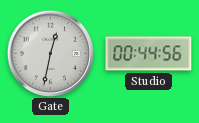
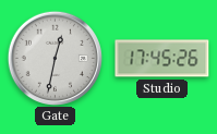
Studio: 00:44 -> 17:45 (162, 59)
